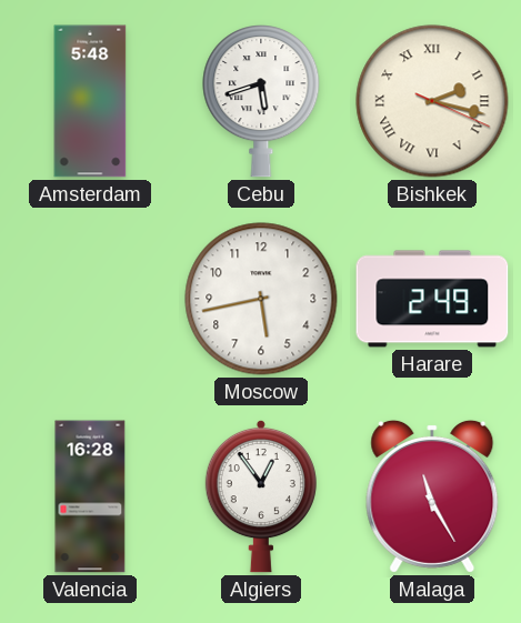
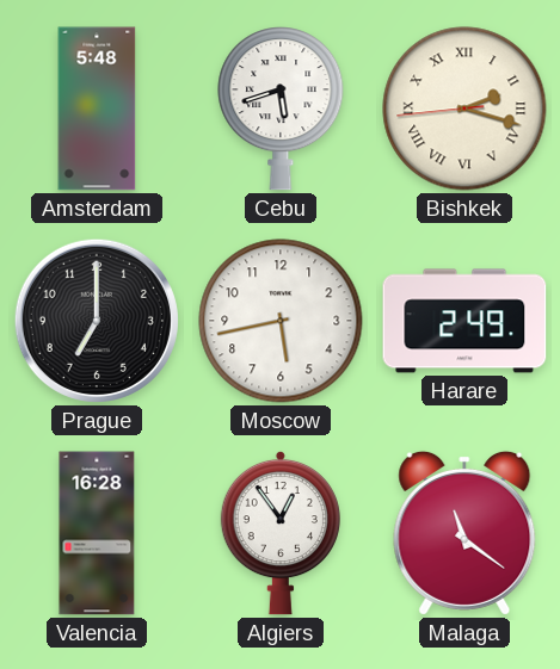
Bishkek: 2:17:19 -> 2:17:44 (464, 109)
Prague: none -> 7:00 (97, 321)
Malaga: 11:25 -> 11:21 (464, 533)
